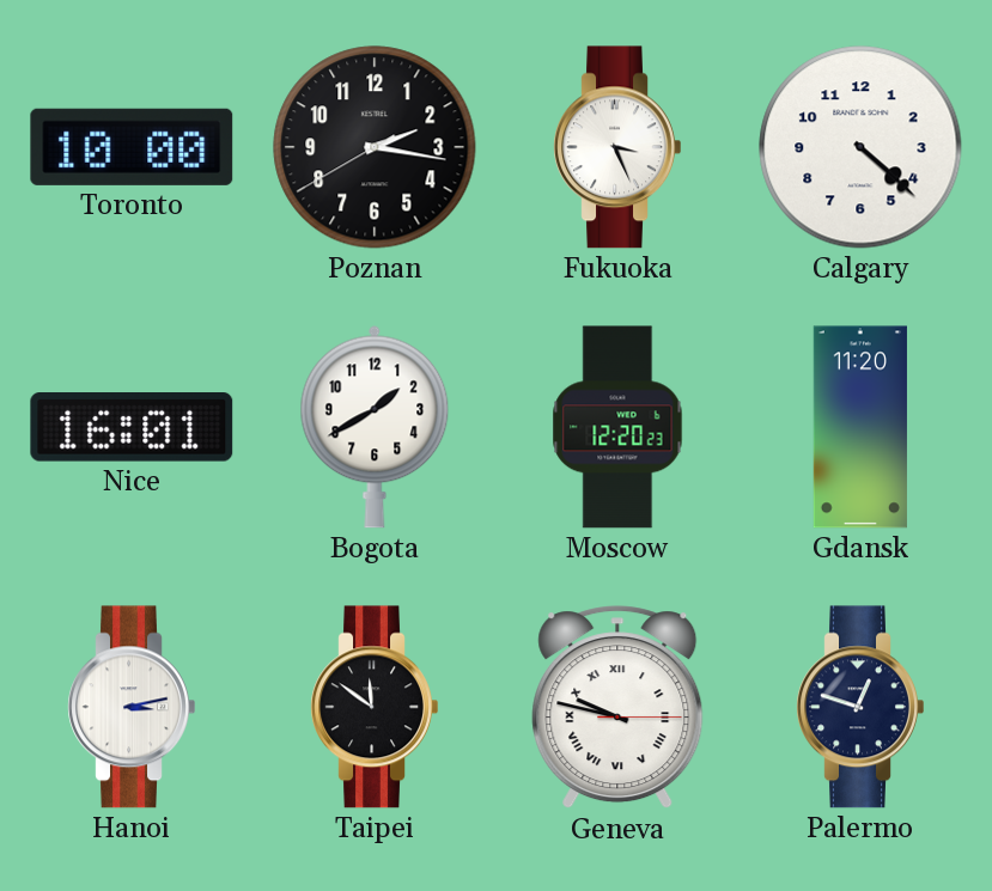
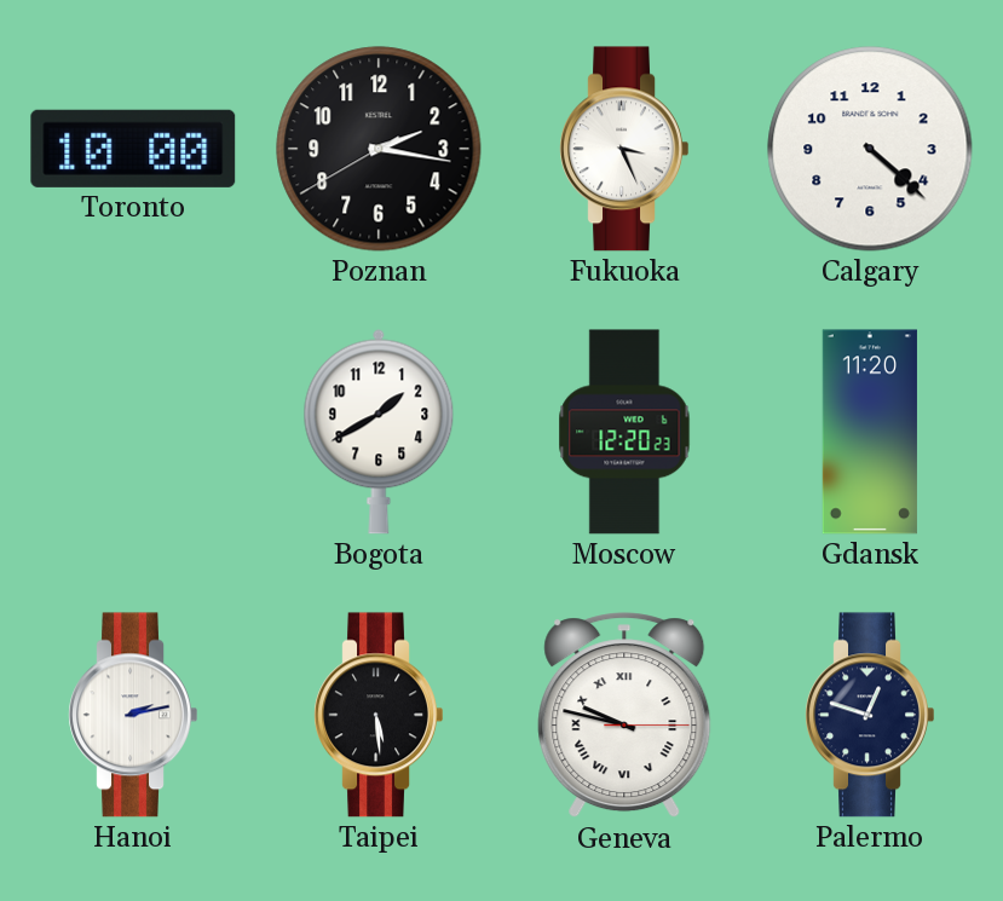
Nice: 16:01 -> none (132, 427)
Hanoi: 3:13 -> 2:13 (133, 715)
Taipei: 11:51 -> 5:29 (379, 715)
